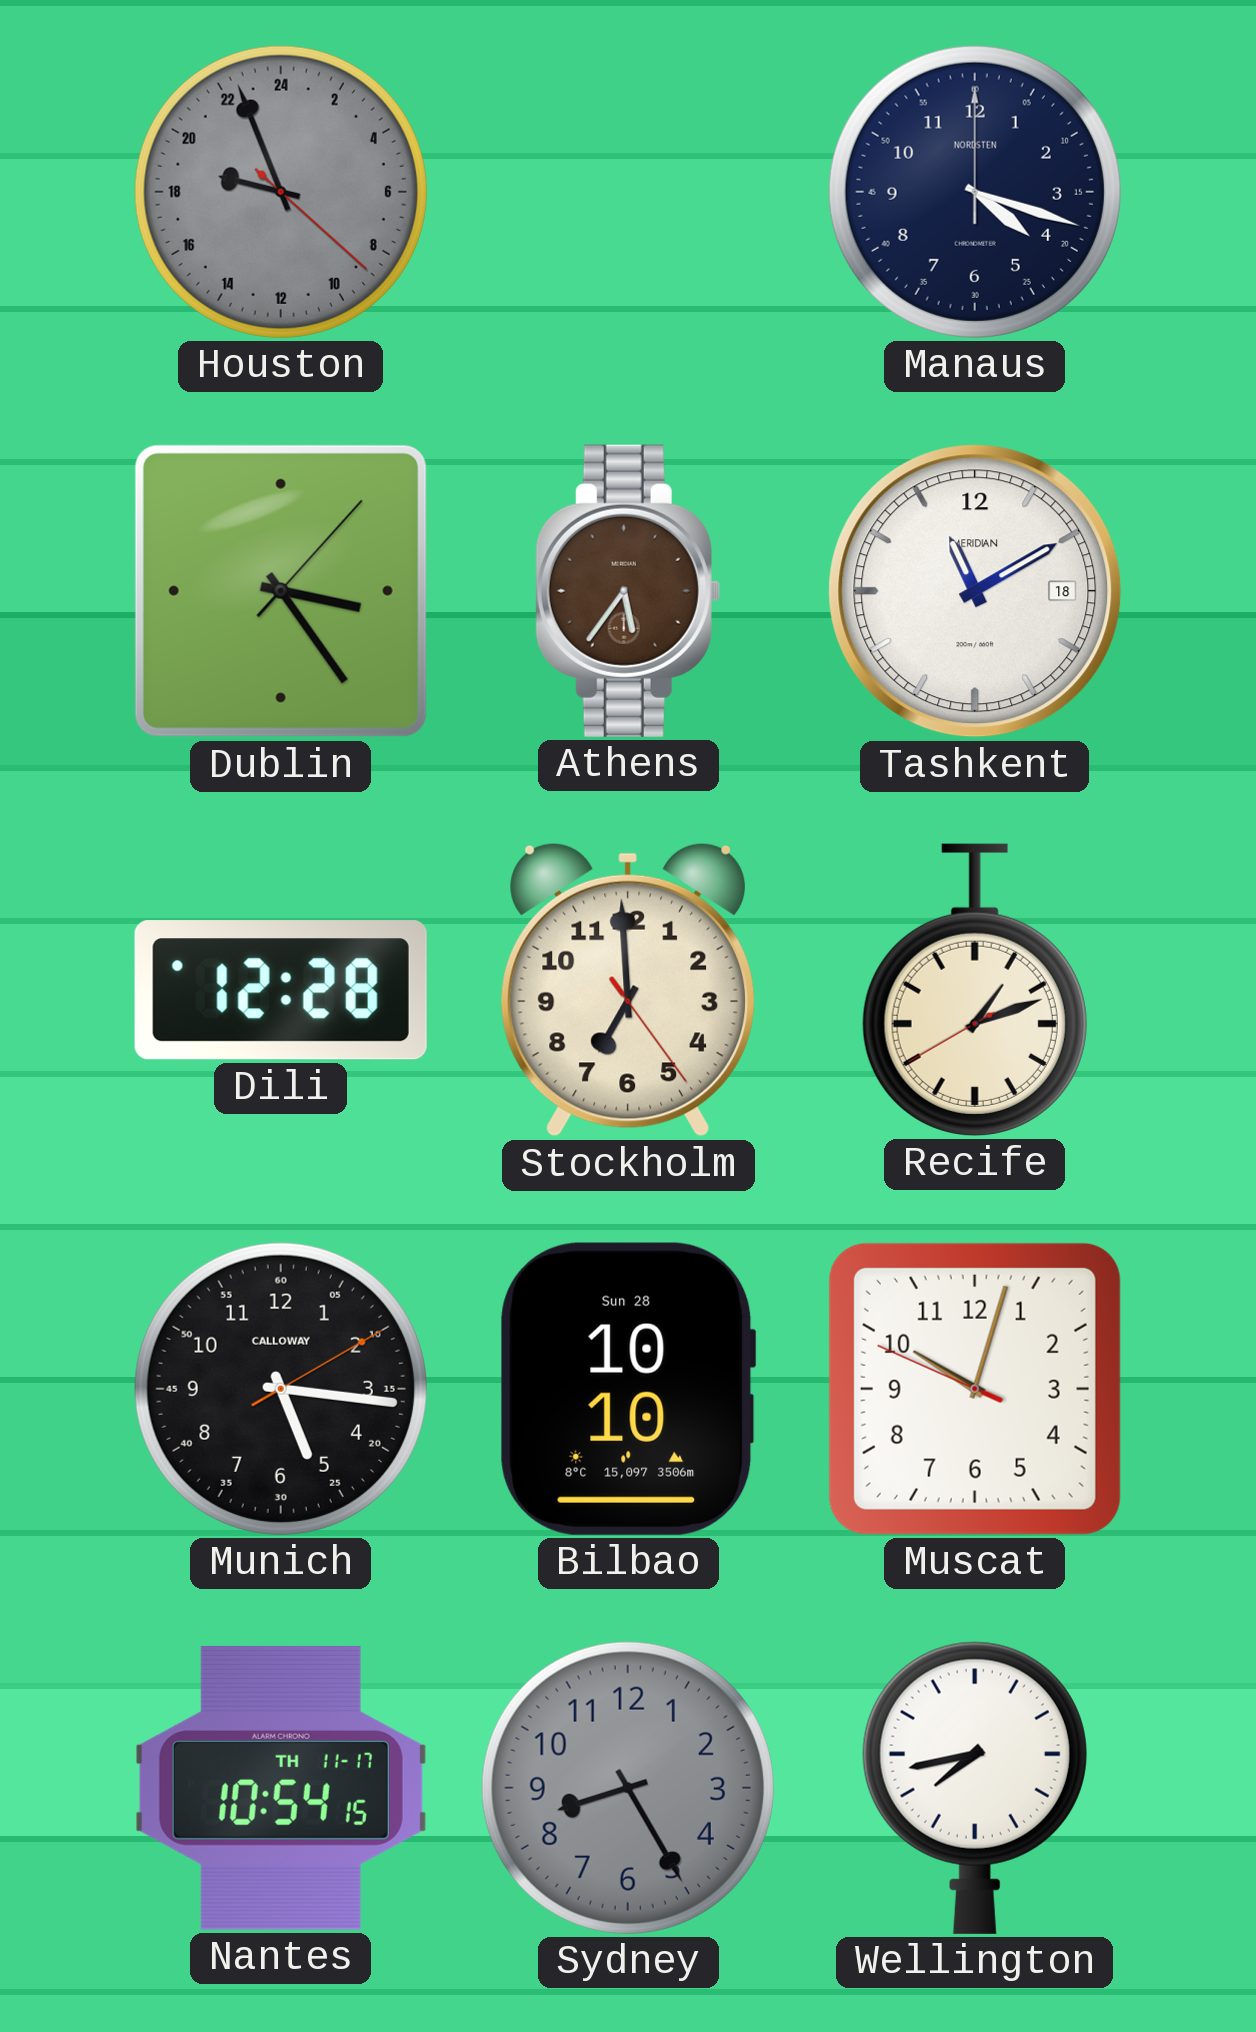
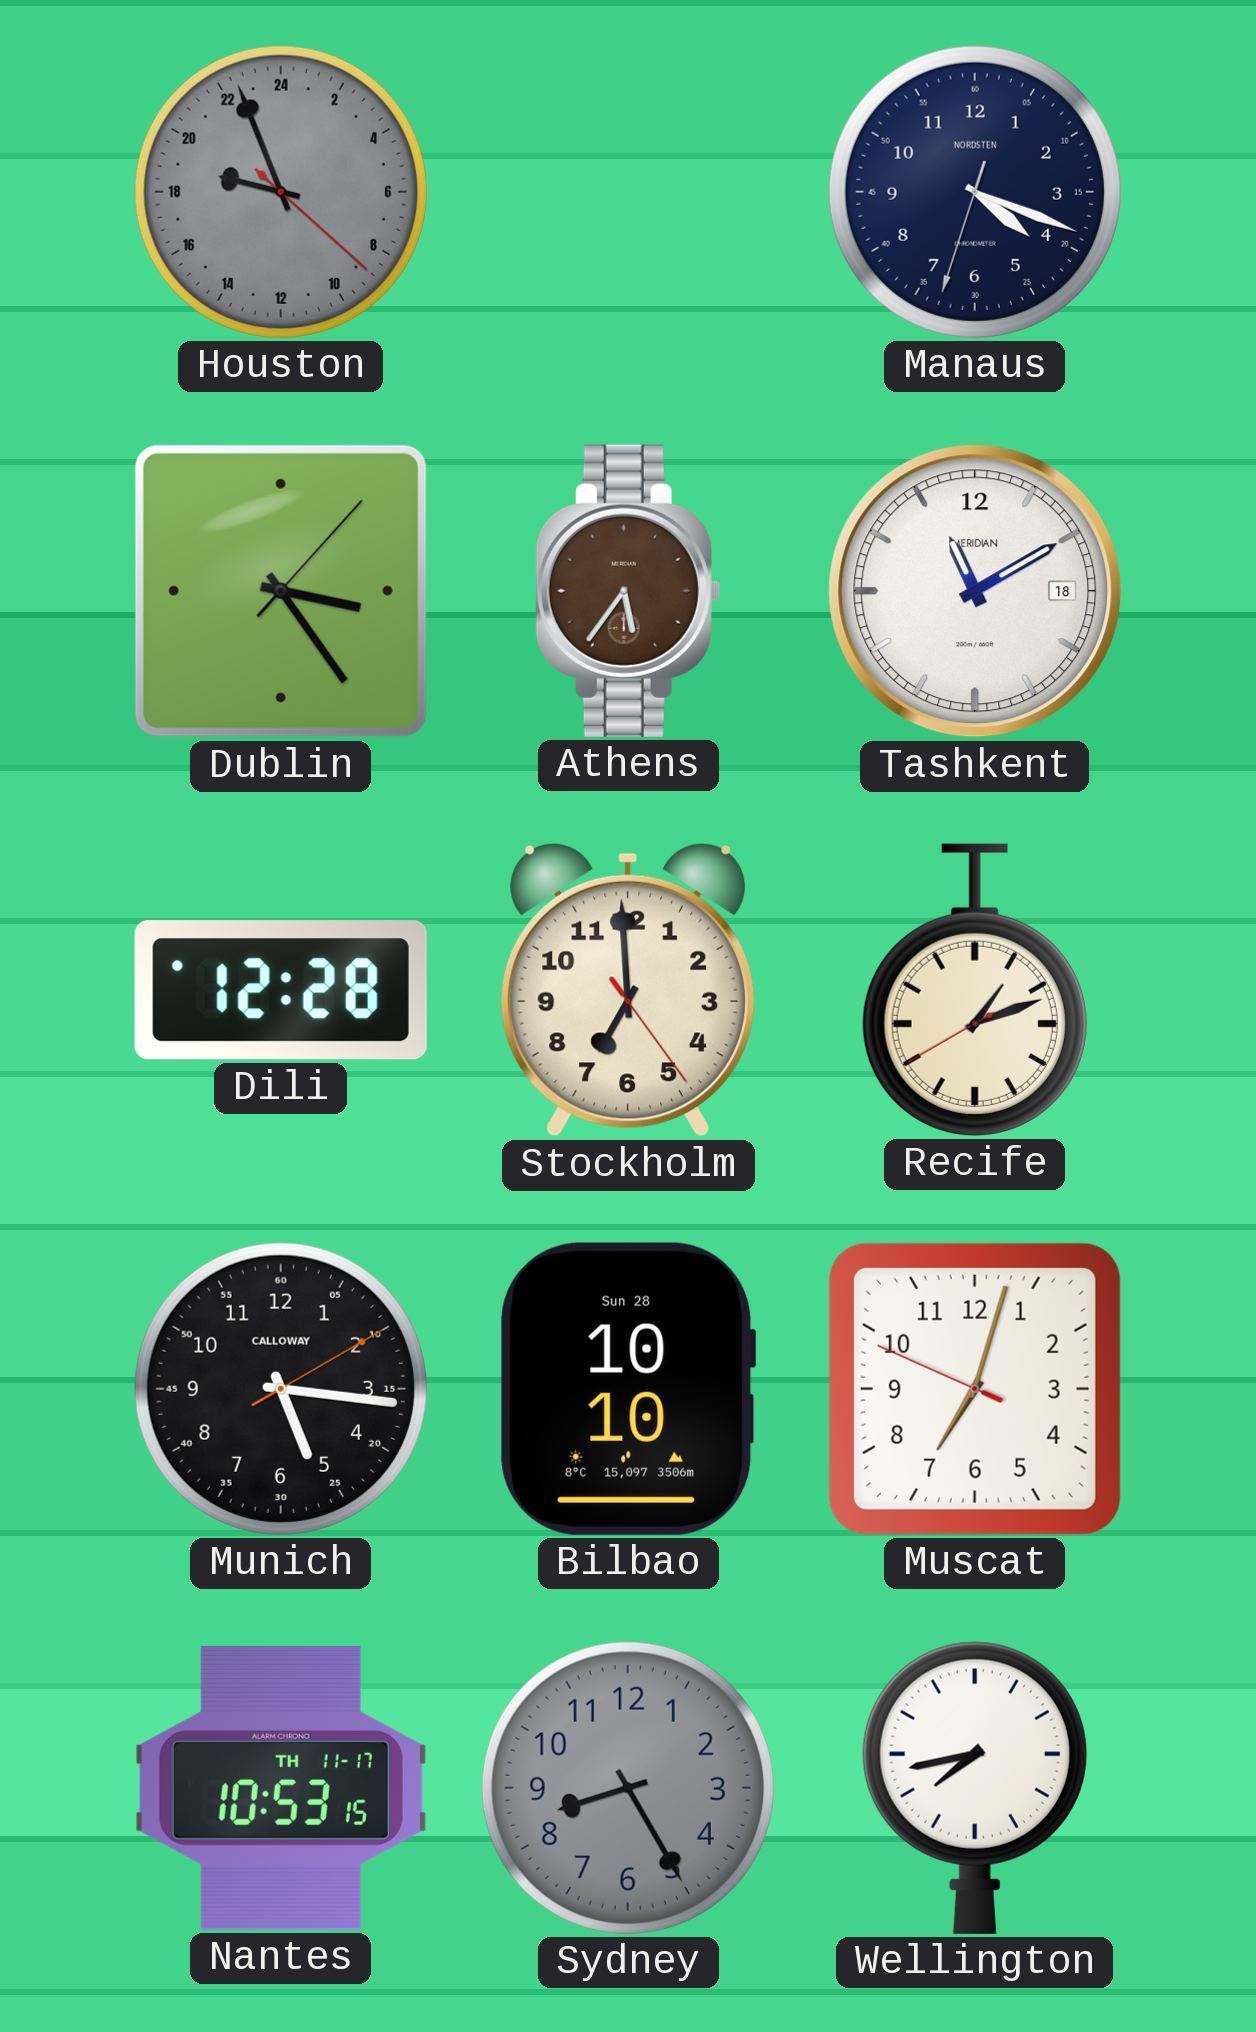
Manaus: 4:18:00 -> 4:18:33 (975, 192)
Muscat: 10:02 -> 7:02 (975, 1389)
Nantes: 10:54 -> 10:53 (281, 1788)
